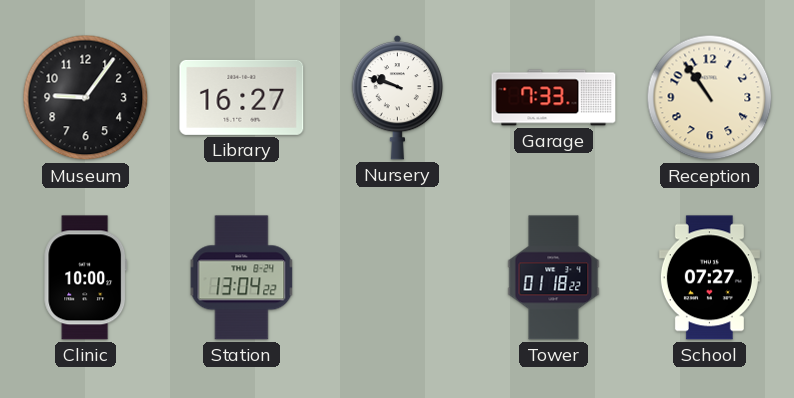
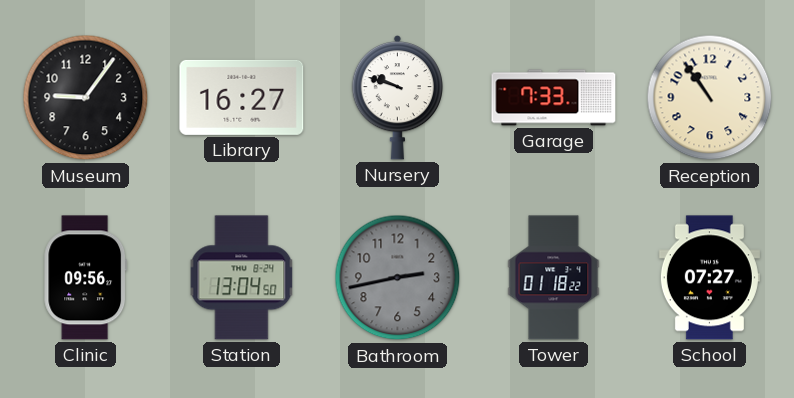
Clinic: 10:00 -> 09:56 (86, 278)
Station: 13:04:22 -> 13:04:50 (242, 278)
Bathroom: none -> 2:43 (398, 278)
